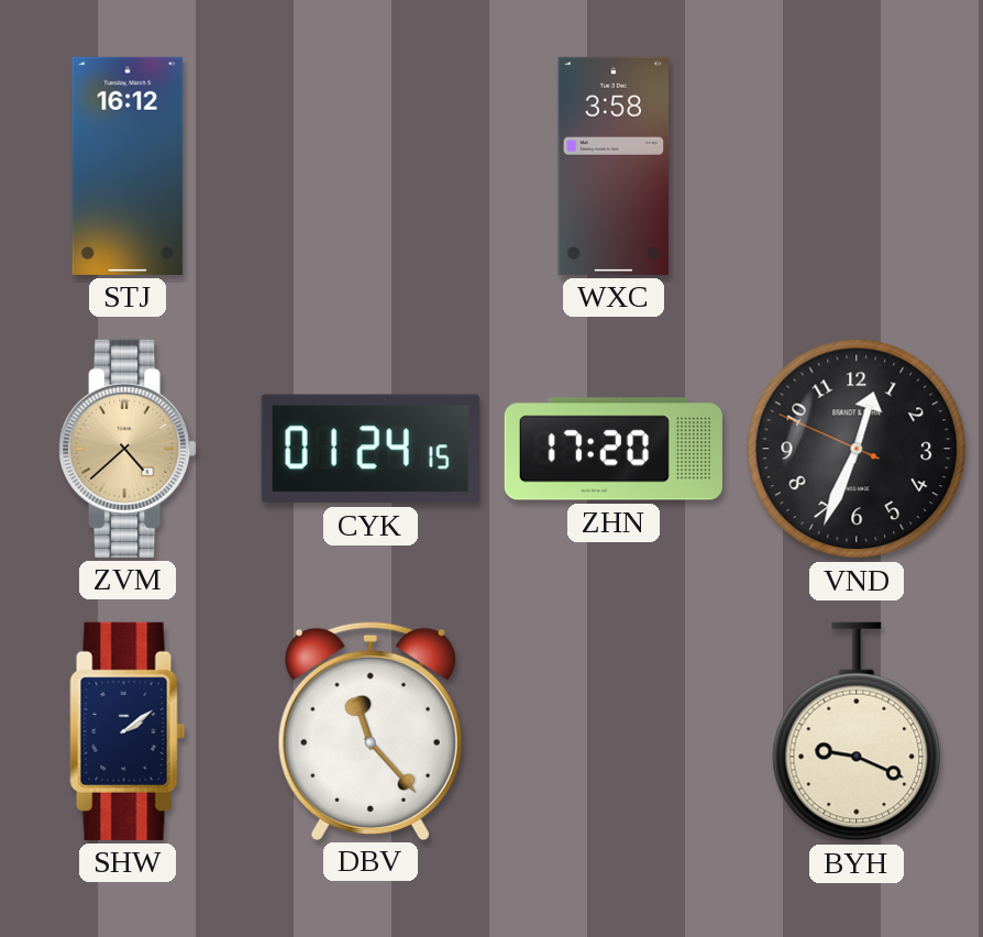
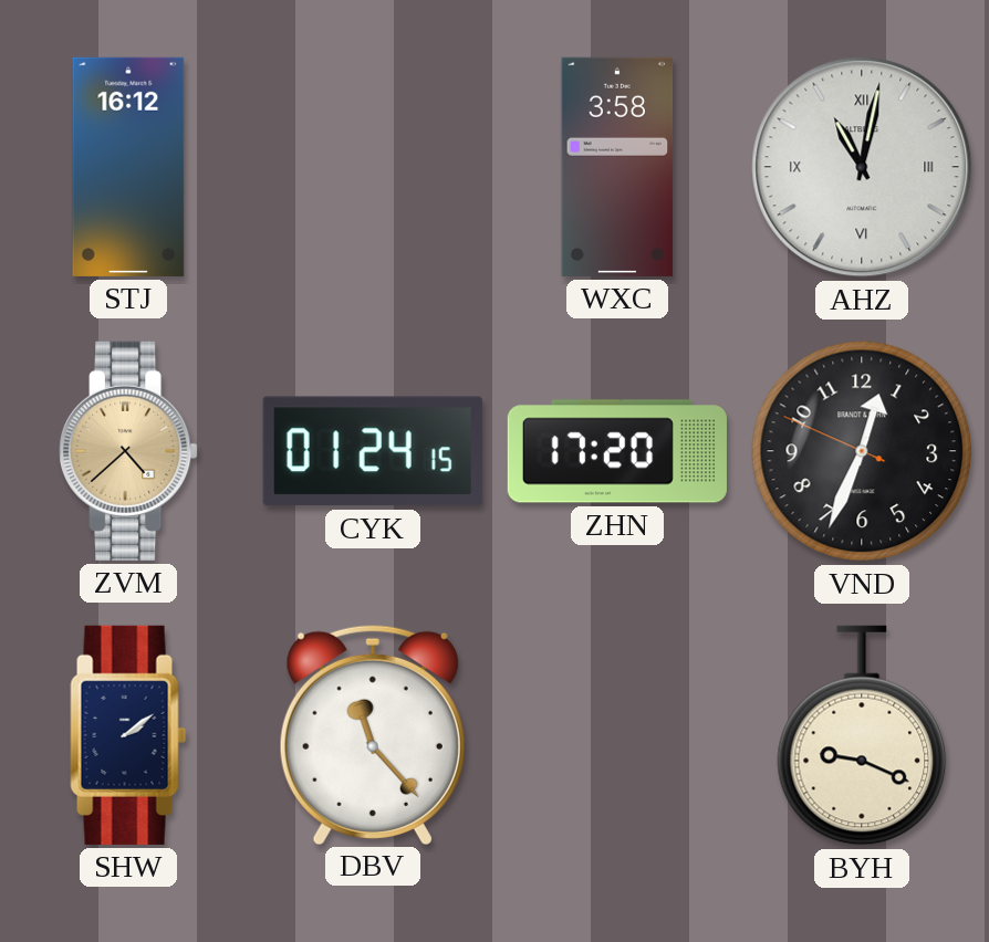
AHZ: none -> 11:02 (862, 167)
